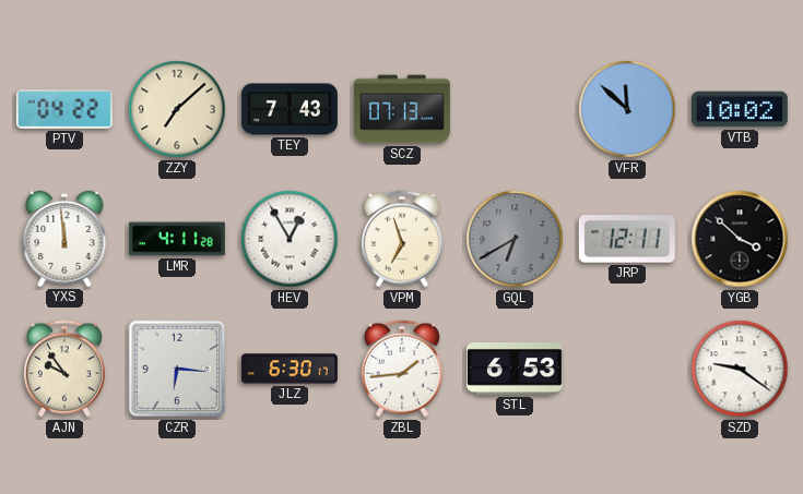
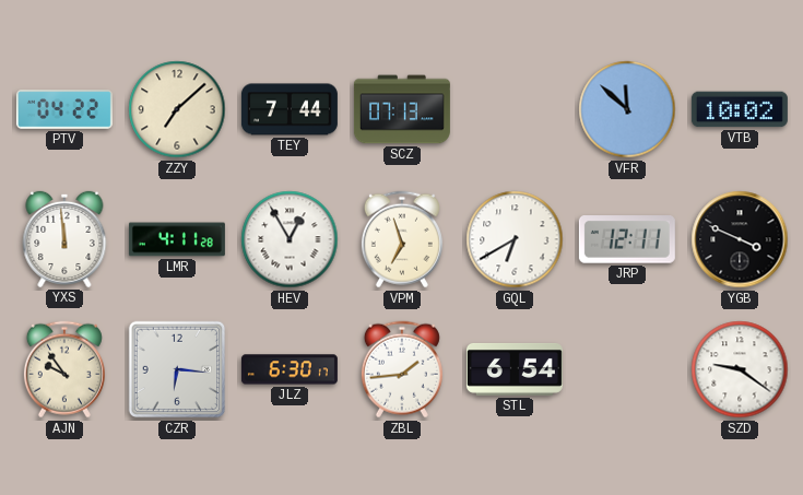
TEY: 7:43 -> 7:44 (290, 109)
GQL dial: grey -> white (515, 239)
YGB: 3:52 -> 3:49 (740, 239)
STL: 6:53 -> 6:54 (515, 369)
